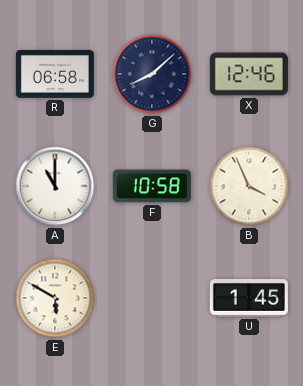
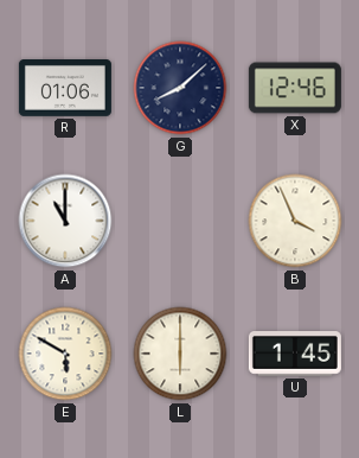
R: 06:58 -> 01:06 (65, 89)
F: 10:58 -> none (152, 186)
L: none -> 6:00 (180, 354)
